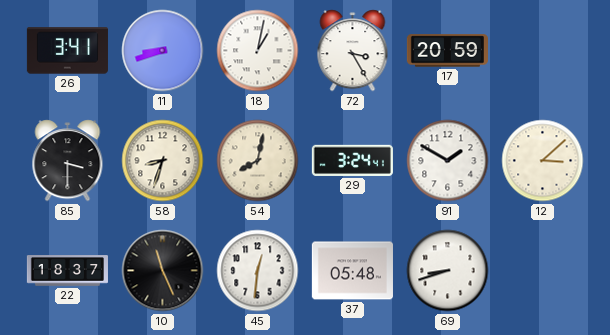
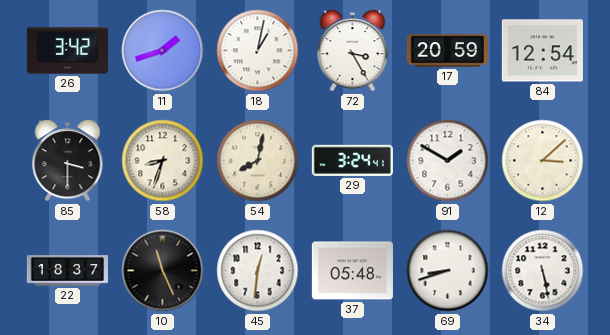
26: 3:41 -> 3:42 (67, 51)
11: 8:42 -> 1:42 (163, 51)
84: none -> 12:54 (542, 51)
34: none -> 5:28 (543, 271)
